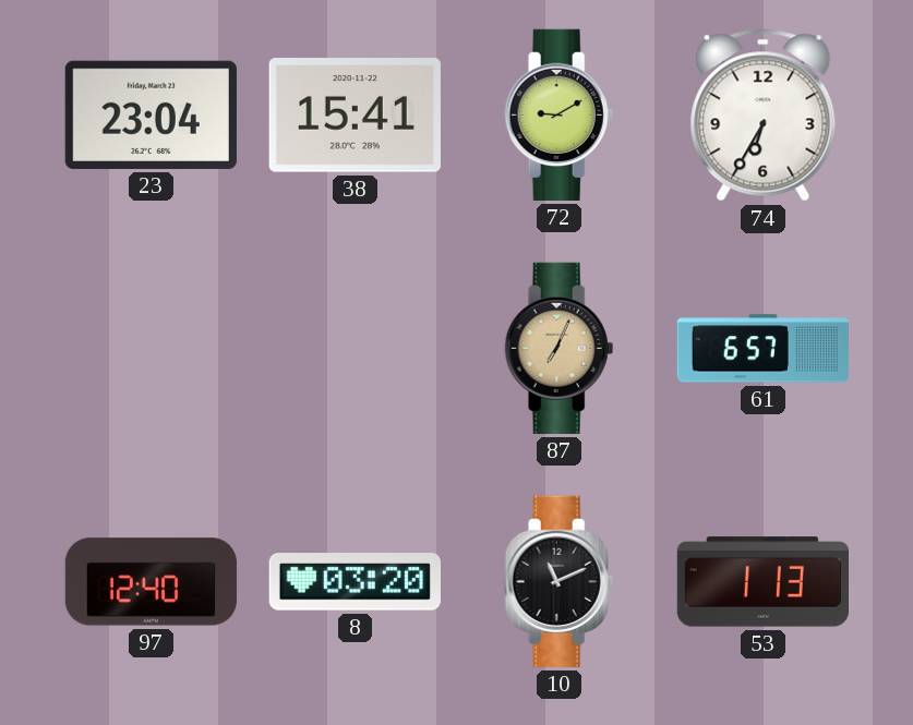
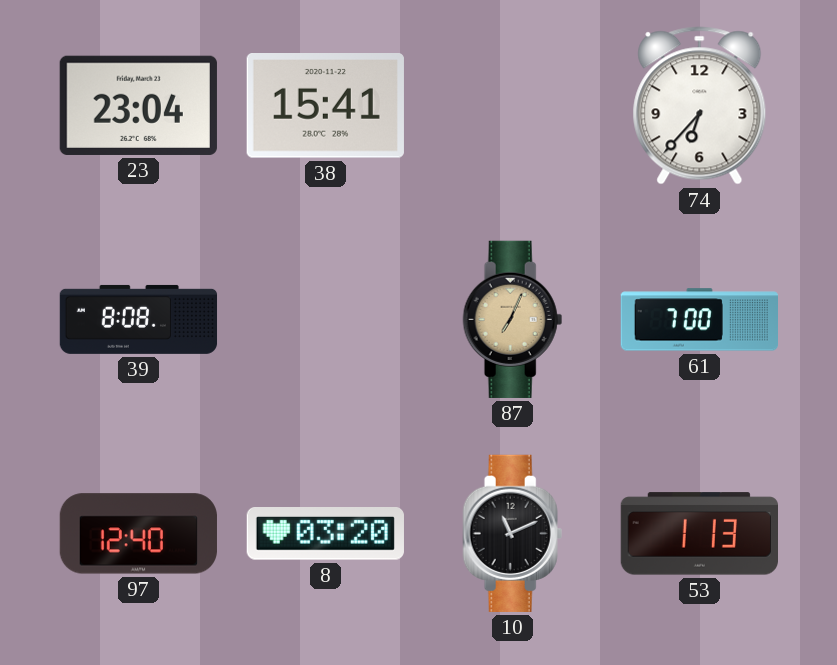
72: 9:10 -> none (560, 114)
74: 6:35 -> 6:37 (700, 106)
39: none -> 8:08 (139, 319)
61: 6:57 -> 7:00 (699, 320)
